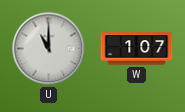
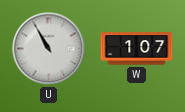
U: 11:00 -> 10:55 (49, 49)
